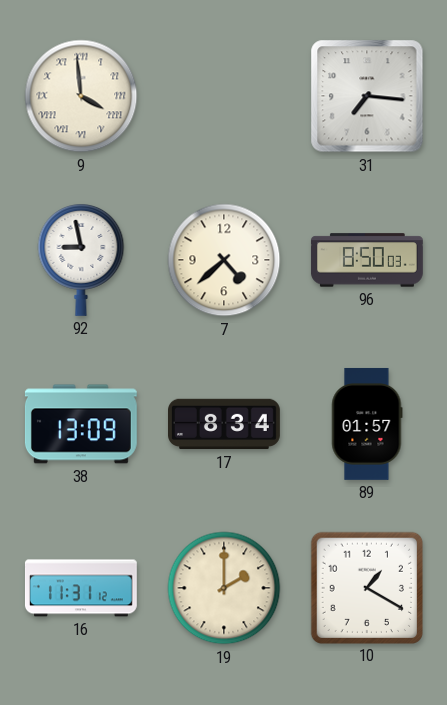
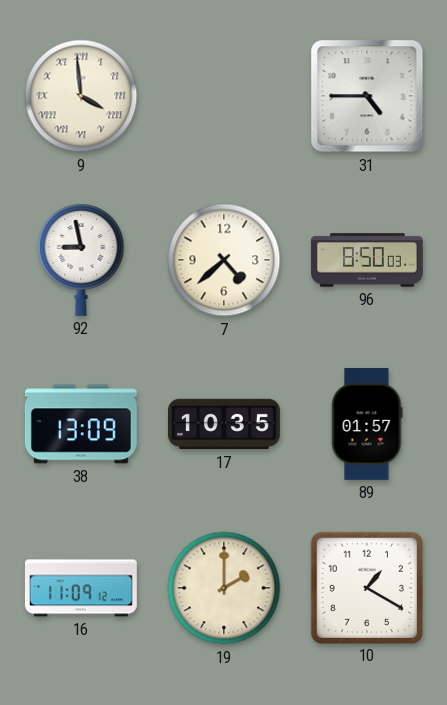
31: 7:16 -> 4:45 (367, 96)
17: 8:34 -> 10:35 (225, 424)
16: 11:31 -> 11:09 (81, 588)
